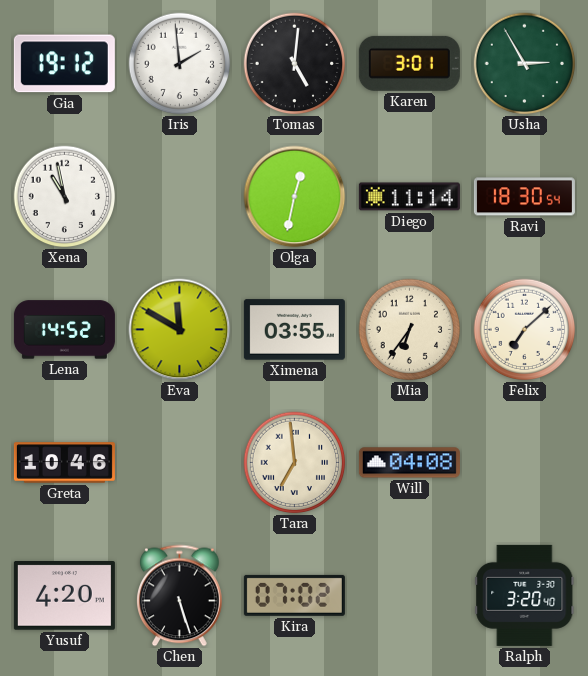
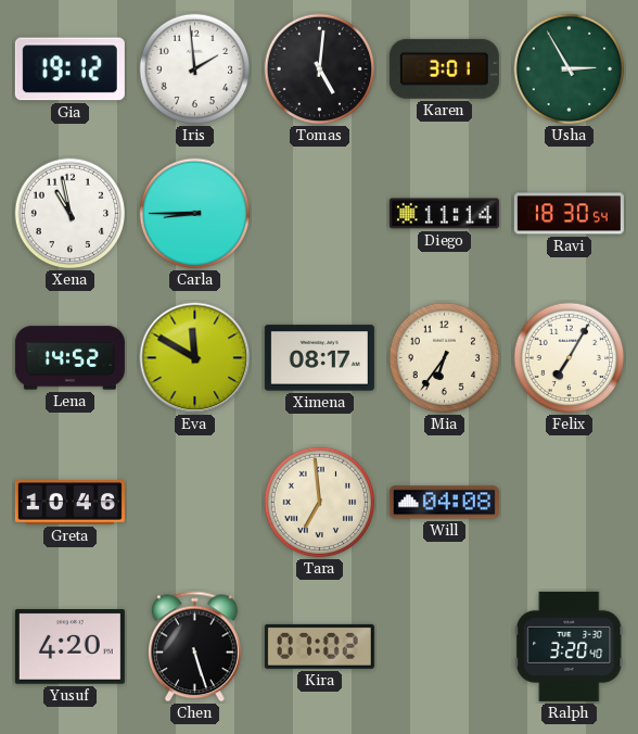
Carla: none -> 8:45 (195, 214)
Olga: 12:32 -> none (295, 197)
Ximena: 03:55 -> 08:17 (319, 358)
Felix: 7:08 -> 7:05 (570, 358)
